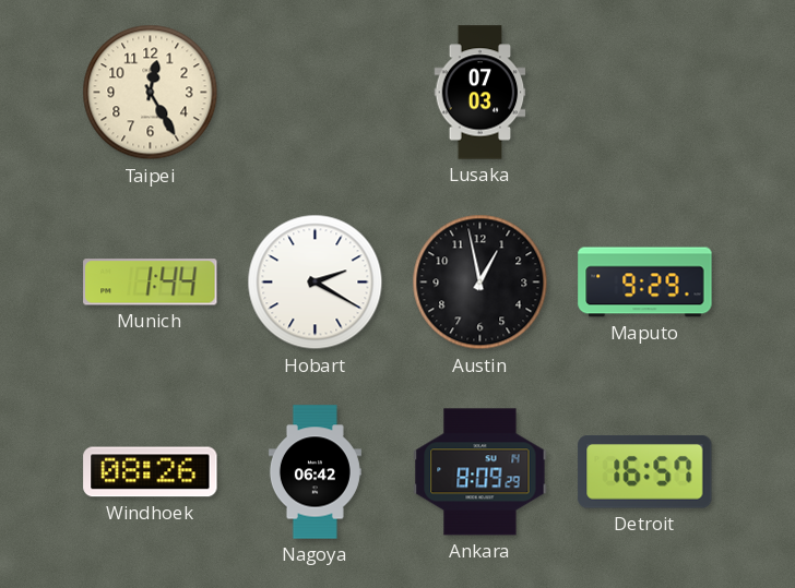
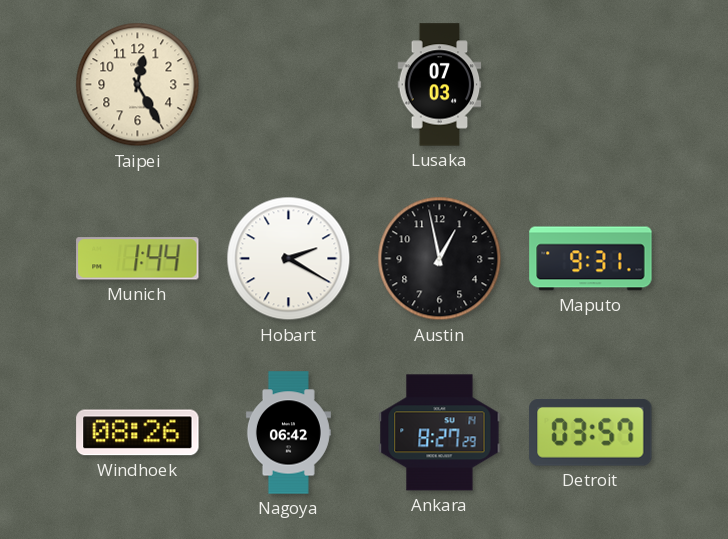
Maputo: 9:29 -> 9:31 (591, 259)
Ankara: 8:09 -> 8:27 (440, 433)
Detroit: 16:57 -> 03:57 (591, 432)
